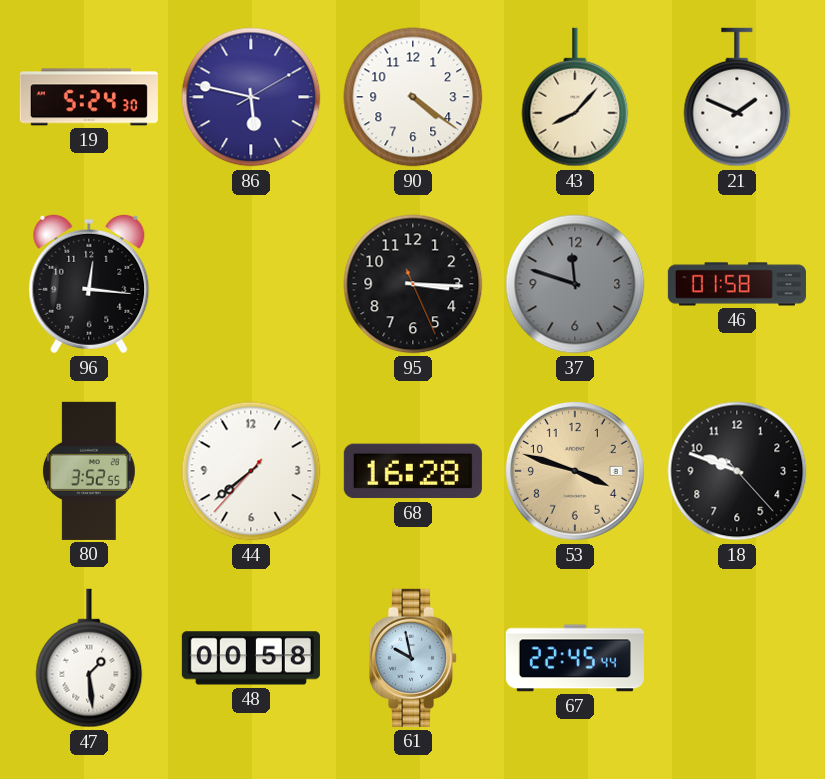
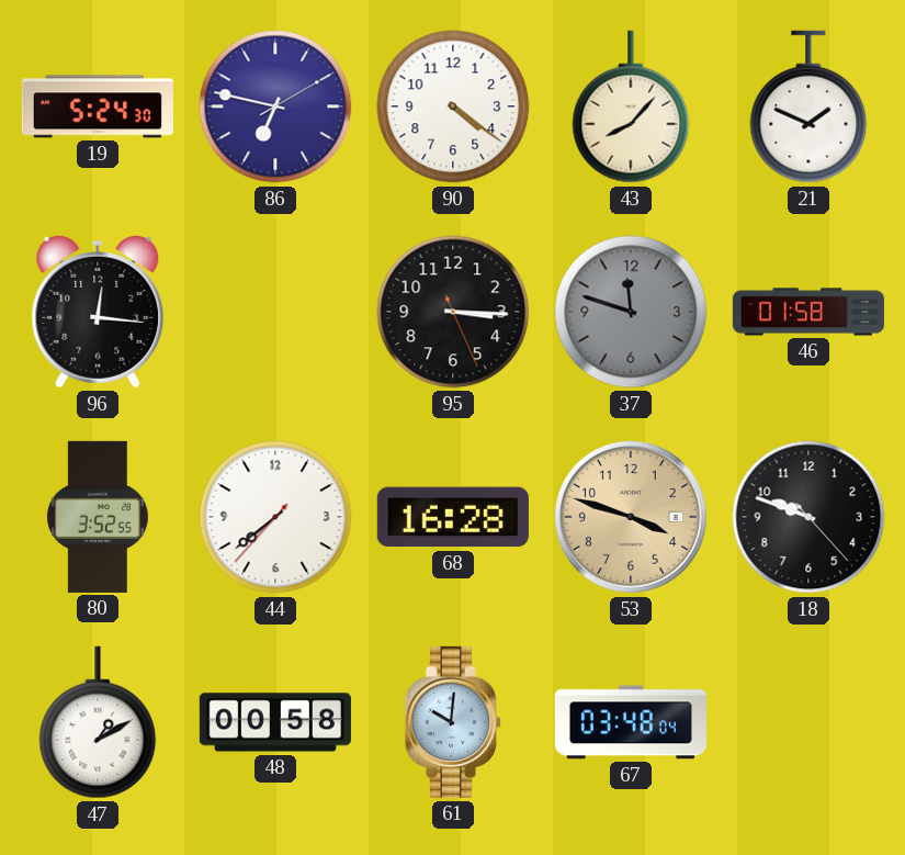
86: 5:47 -> 6:47 (275, 106)
47: 1:29 -> 1:10 (98, 722)
61: 9:58 -> 10:01 (453, 722)
67: 22:45 -> 03:48 (631, 722)
